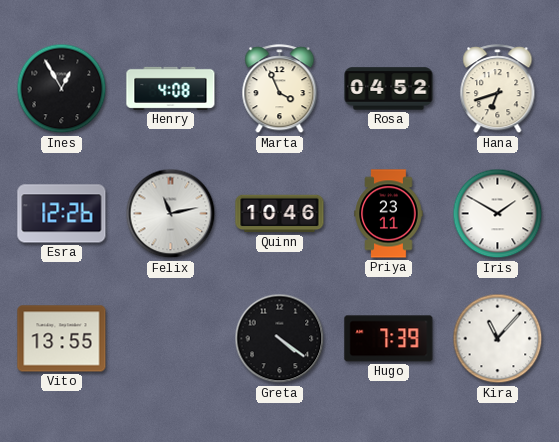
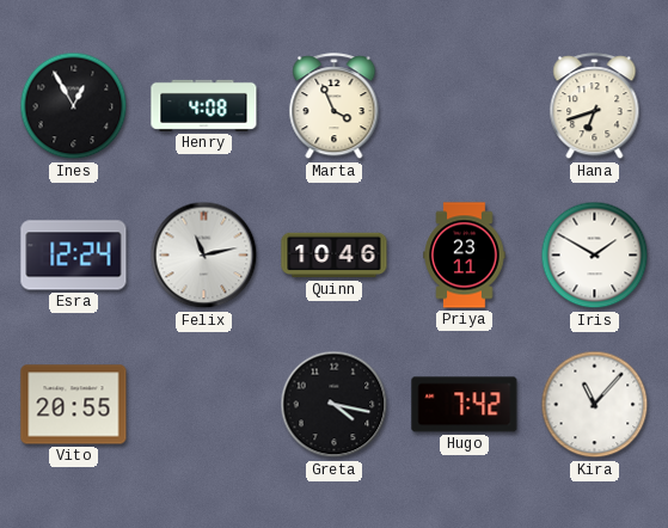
Rosa: 04:52 -> none (389, 89)
Esra: 12:26 -> 12:24 (74, 256)
Vito: 13:55 -> 20:55 (74, 405)
Greta: 4:21 -> 4:17 (335, 405)
Hugo: 7:39 -> 7:42 (465, 405)
